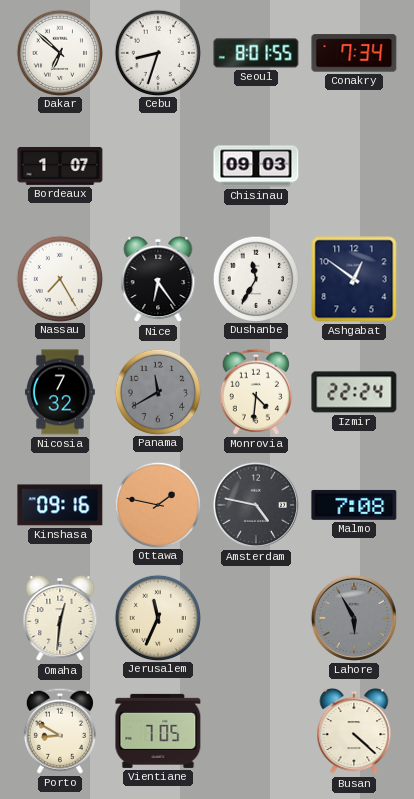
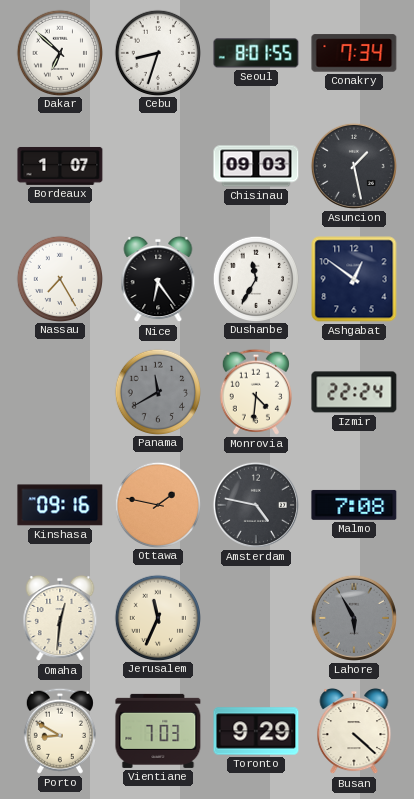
Asuncion: none -> 1:28 (354, 166)
Nicosia: 7:32 -> none (60, 392)
Vientiane: 7:05 -> 7:03 (158, 731)
Toronto: none -> 9:29 (256, 731)
